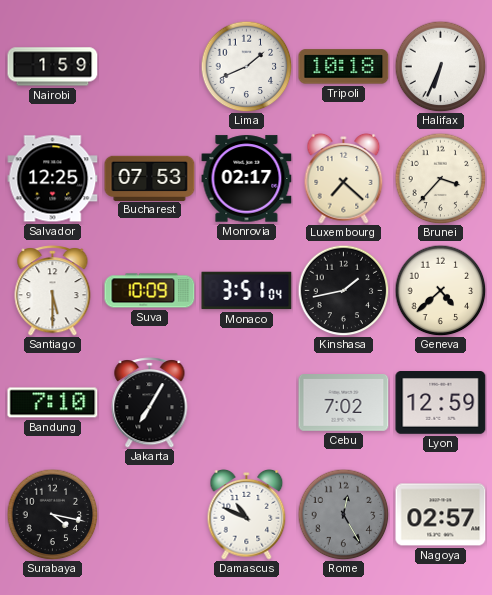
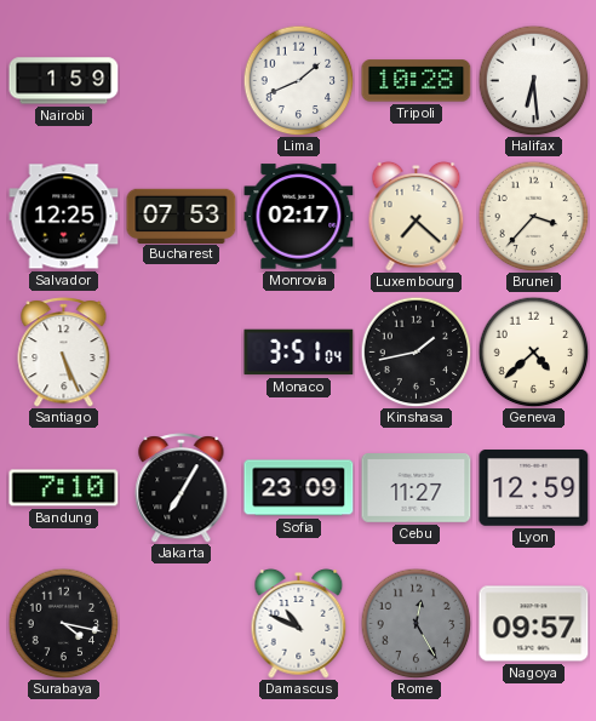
Tripoli: 10:18 -> 10:28 (417, 81)
Halifax: 6:34 -> 6:29 (533, 80)
Santiago: 5:30 -> 5:26 (64, 353)
Suva: 10:09 -> none (150, 291)
Sofia: none -> 23:09 (299, 488)
Cebu: 7:02 -> 11:27 (417, 488)
Nagoya: 02:57 -> 09:57 (534, 624)
